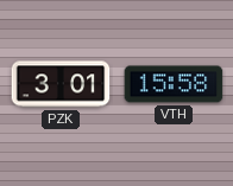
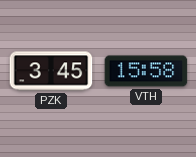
PZK: 3:01 -> 3:45 (51, 71)
